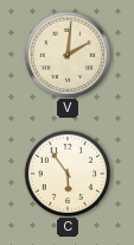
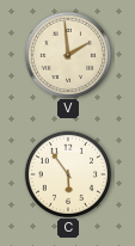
V: 2:01 -> 1:59 (67, 54)
